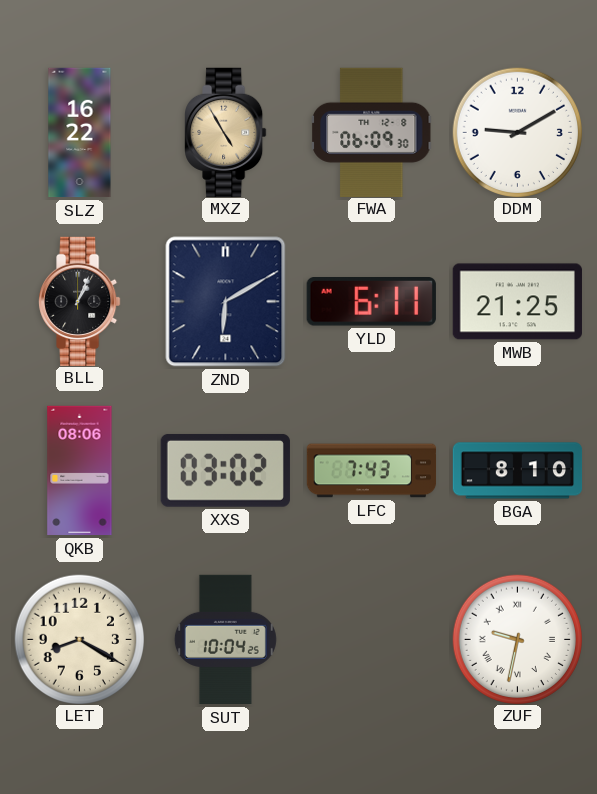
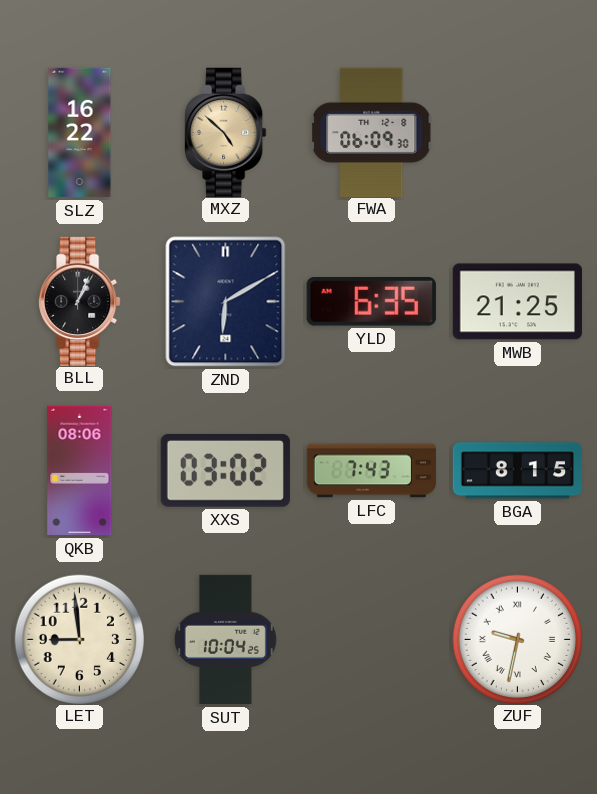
MXZ: 4:55 -> 4:52 (226, 132)
DDM: 9:10 -> none (517, 132)
YLD: 6:11 -> 6:35 (371, 302)
BGA: 8:10 -> 8:15 (518, 471)
LET: 8:20 -> 8:59 (79, 639)
